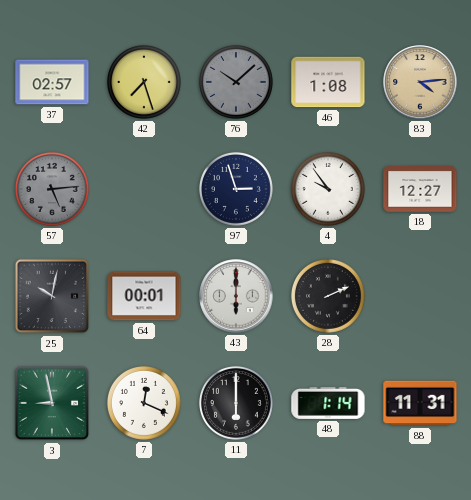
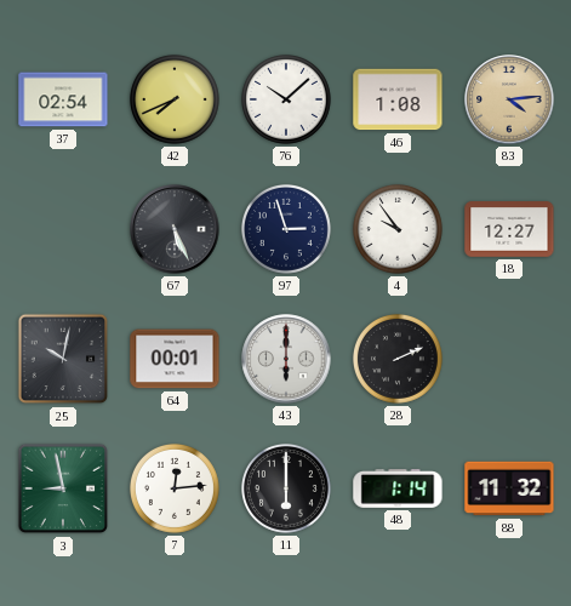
37: 02:57 -> 02:54 (63, 99)
42: 7:27 -> 7:41 (175, 99)
76 dial: grey -> white (286, 99)
57: 5:14 -> none (52, 189)
67: none -> 5:26 (175, 229)
7: 12:19 -> 12:14 (175, 488)
88: 11:31 -> 11:32 (509, 488)
